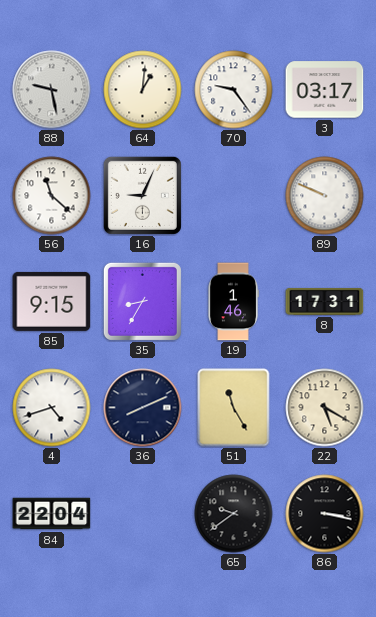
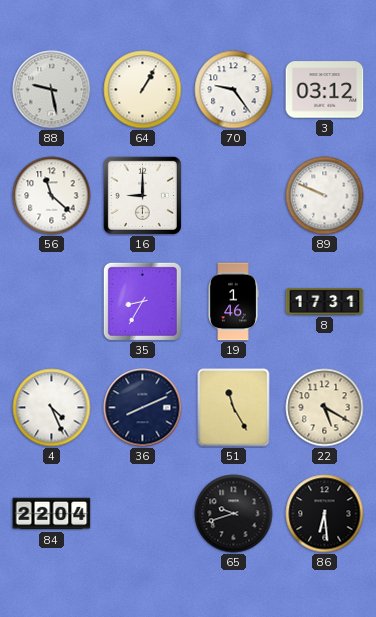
64: 1:01 -> 1:05 (143, 90)
3: 03:17 -> 03:12 (325, 90)
16: 9:04 -> 9:00 (142, 195)
85: 9:15 -> none (52, 301)
4: 4:42 -> 4:26 (52, 408)
65: 9:39 -> 9:42 (234, 514)
86: 3:17 -> 6:29 (325, 514)
